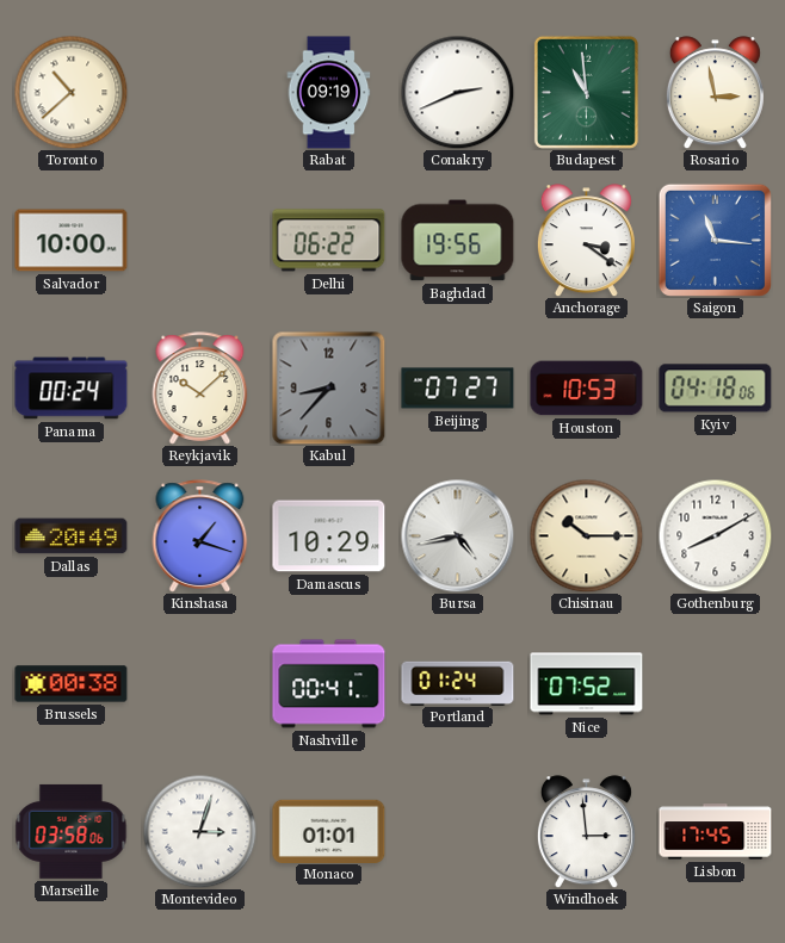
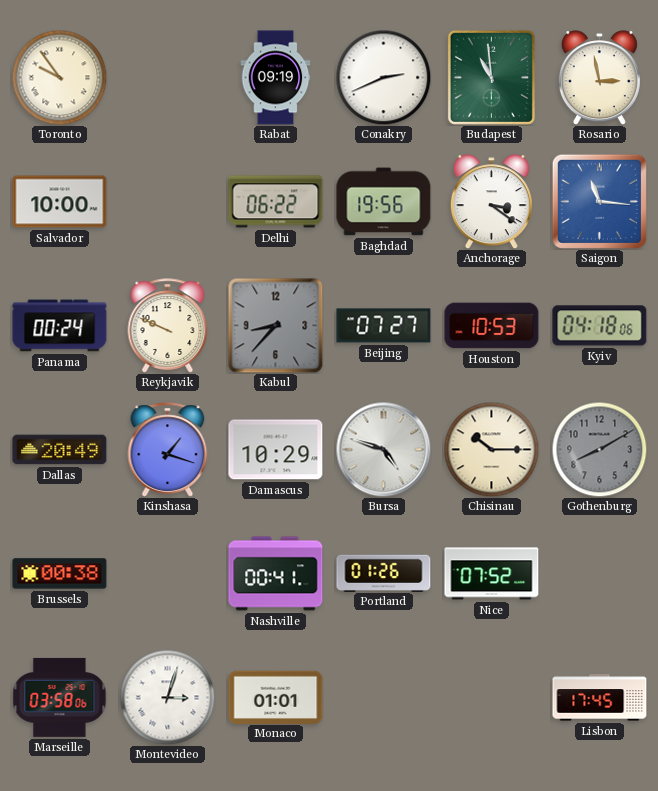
Toronto: 10:38 -> 9:54 (59, 77)
Reykjavik: 10:08 -> 9:49 (168, 326)
Bursa: 4:43 -> 4:48 (383, 449)
Gothenburg dial: white -> grey (599, 449)
Portland: 01:24 -> 01:26 (384, 573)
Windhoek: 2:59 -> none (586, 832)
